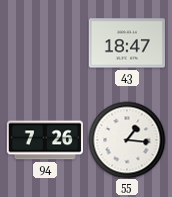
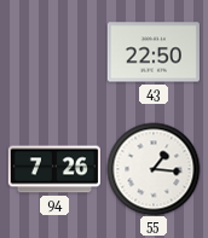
43: 18:47 -> 22:50 (154, 52)
